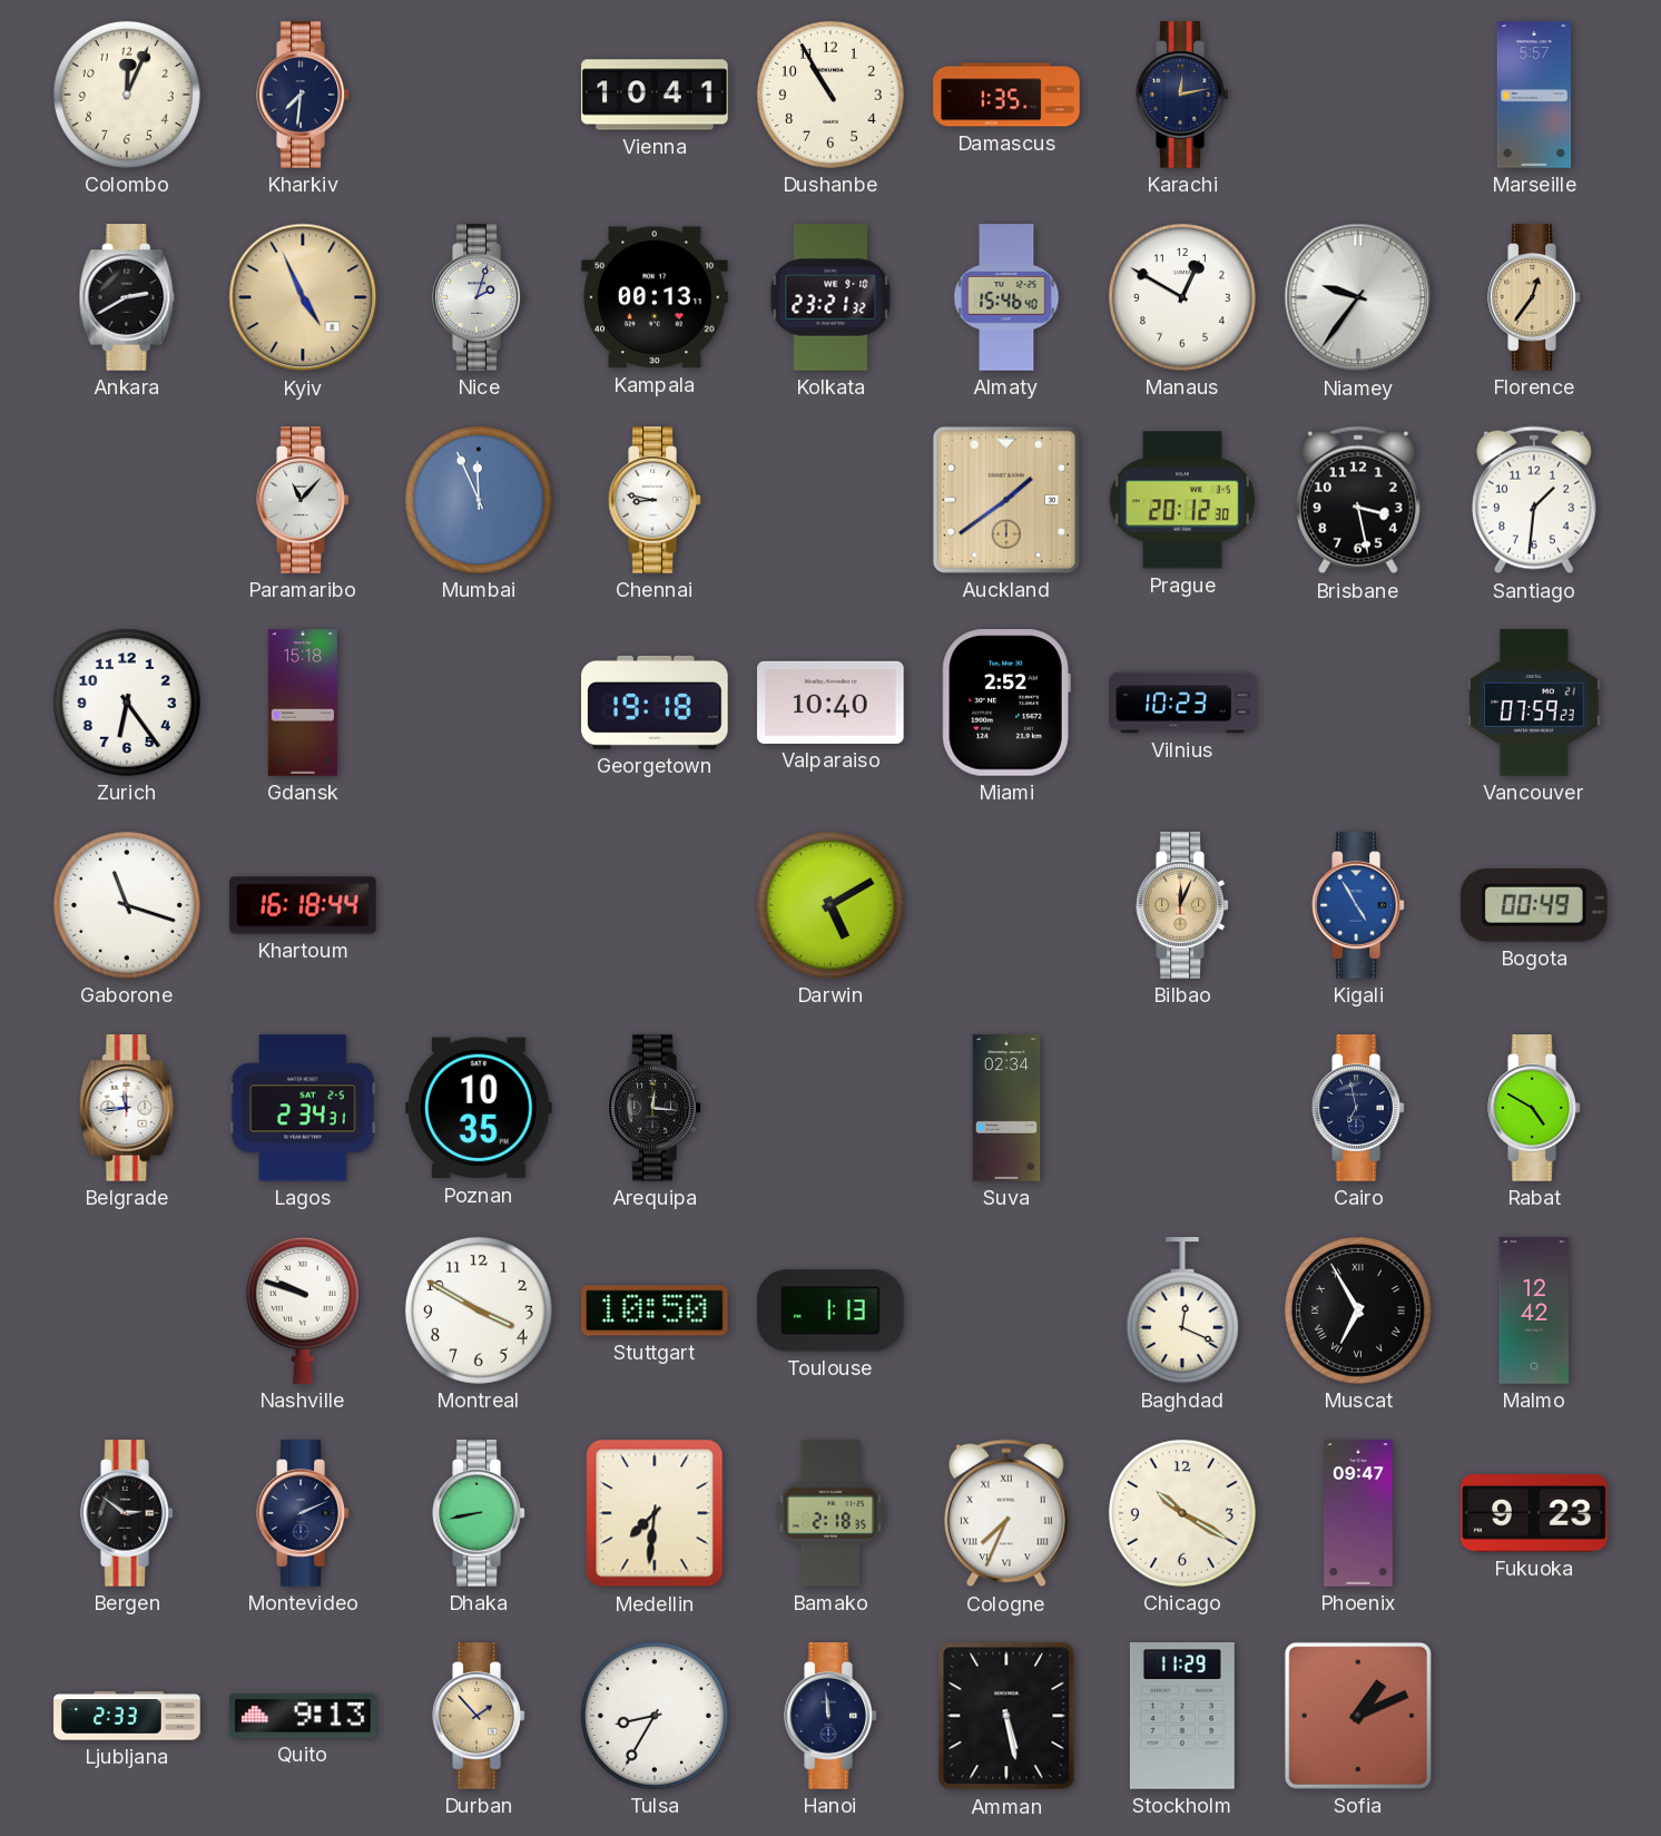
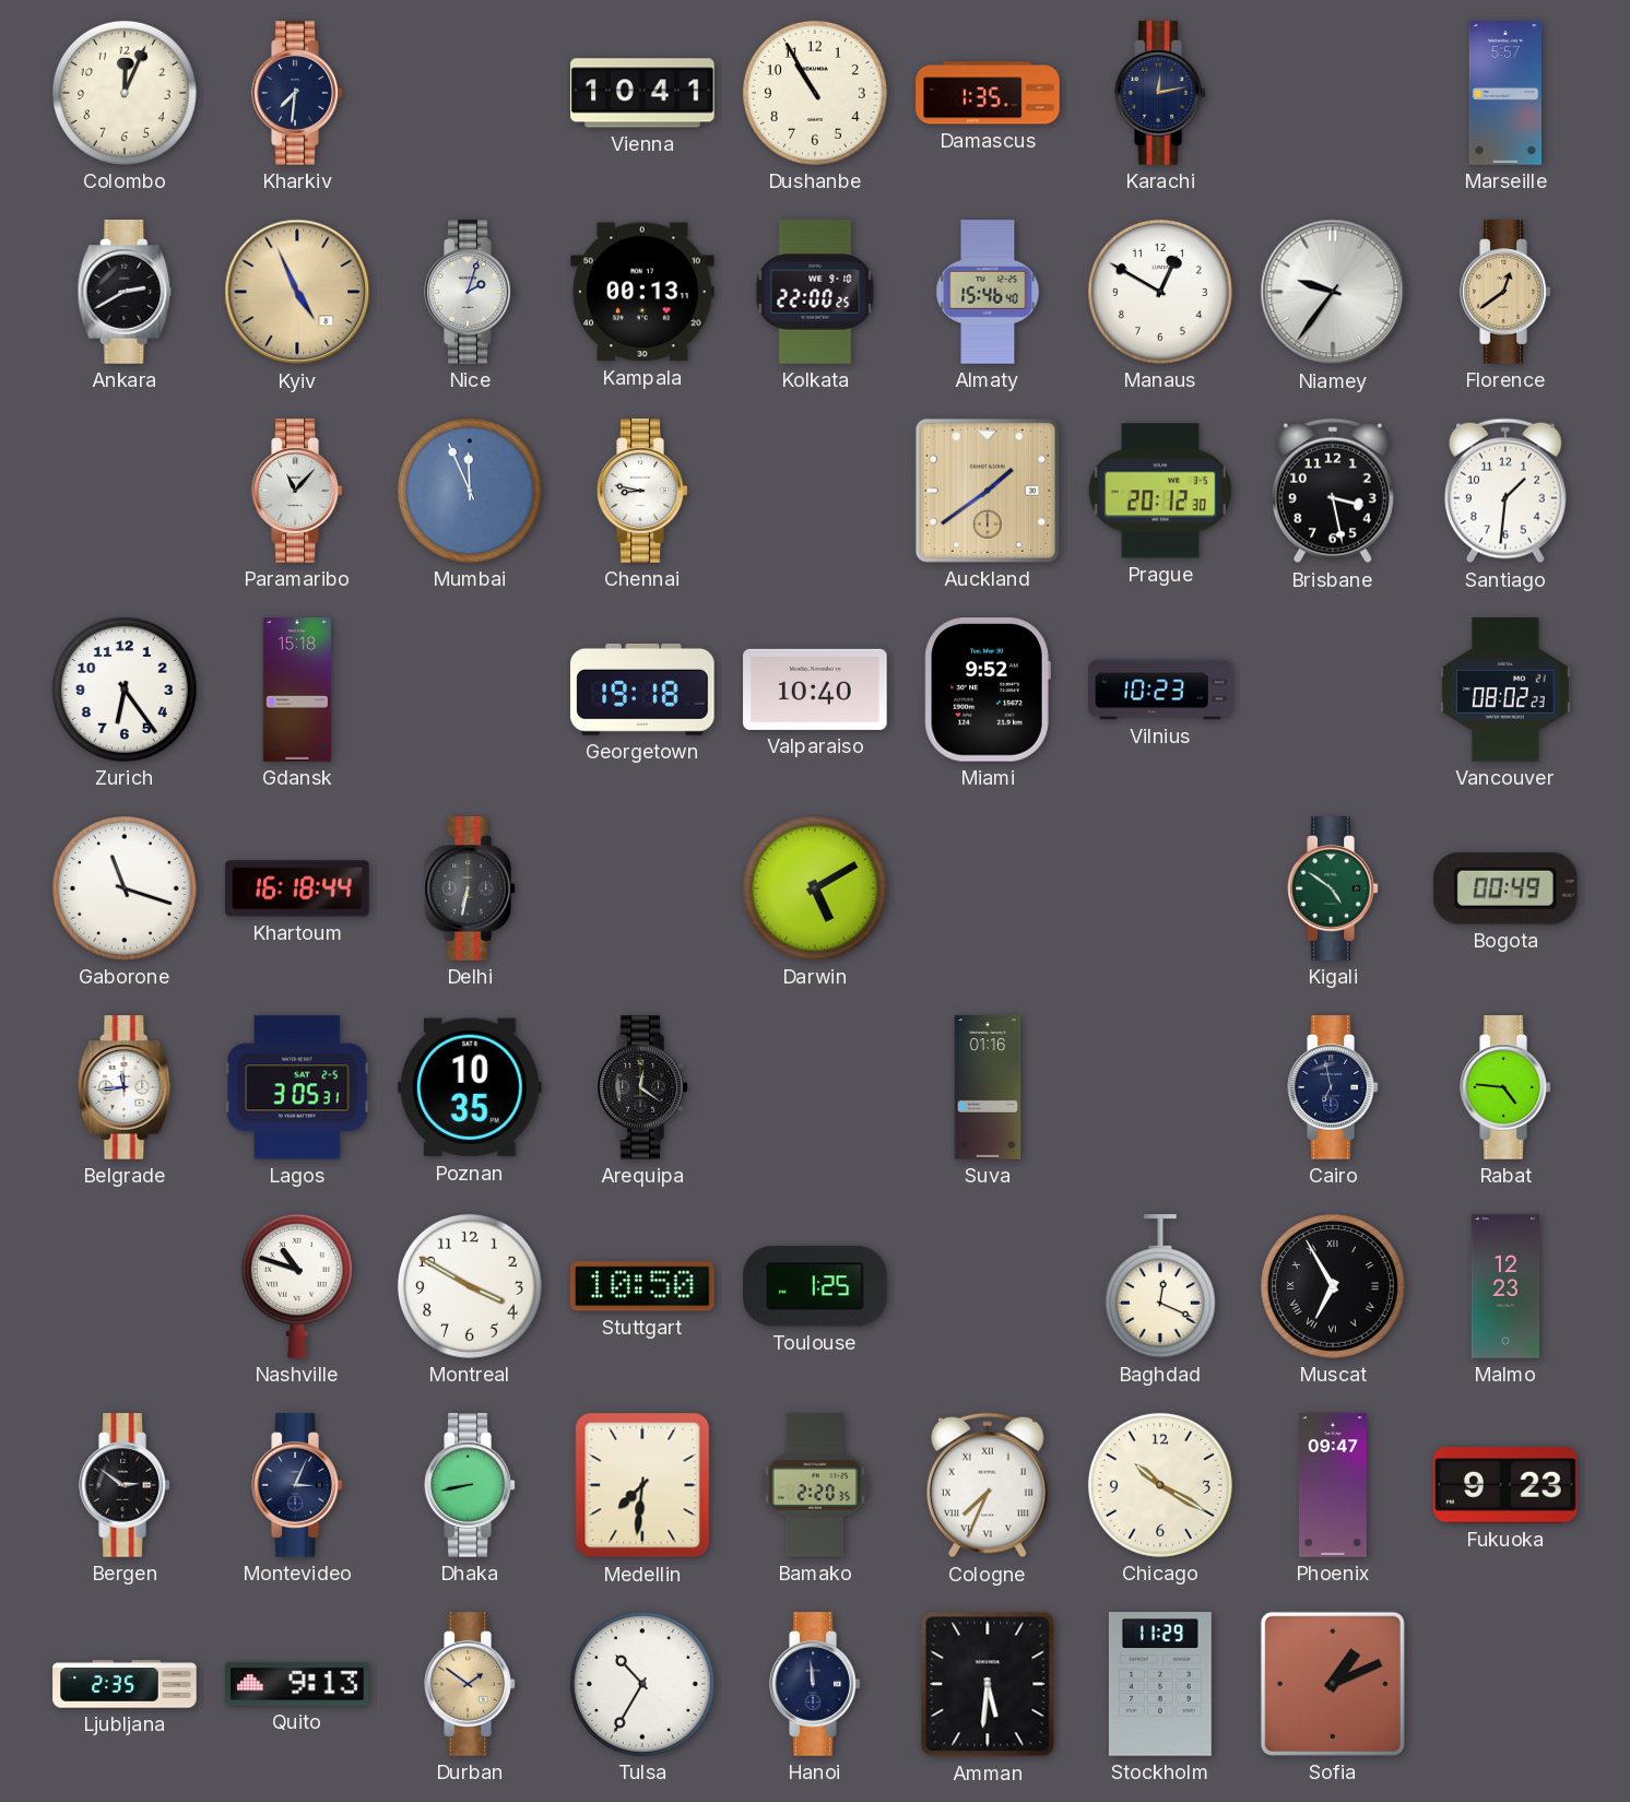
Kolkata: 23:21 -> 22:00 (815, 292)
Florence: 12:36 -> 12:39 (1505, 292)
Miami: 2:52 -> 9:52 (988, 690)
Vancouver: 07:59 -> 08:02 (1505, 690)
Delhi: none -> 6:32 (470, 888)
Bilbao: 12:04 -> none (1182, 905)
Kigali: 4:55 -> 4:51 (1333, 888)
Kigali dial: blue -> green (1333, 888)
Lagos: 2:34 -> 3:05 (297, 1087)
Arequipa: 12:16 -> 12:21 (642, 1087)
Suva: 02:34 -> 01:16 (988, 1087)
Rabat: 4:50 -> 4:46 (1505, 1087)
Nashville: 9:48 -> 10:48 (297, 1286)
Toulouse: 1:13 -> 1:25 (816, 1286)
Malmo: 12:42 -> 12:23 (1505, 1286)
Montevideo: 2:11 -> 3:04 (297, 1485)
Bamako: 2:18 -> 2:20 (815, 1485)
Ljubljana: 2:33 -> 2:35 (125, 1684)
Durban: 1:53 -> 1:51 (470, 1684)
Tulsa: 8:35 -> 10:35 (642, 1684)
Amman: 5:28 -> 5:31 (988, 1684)
